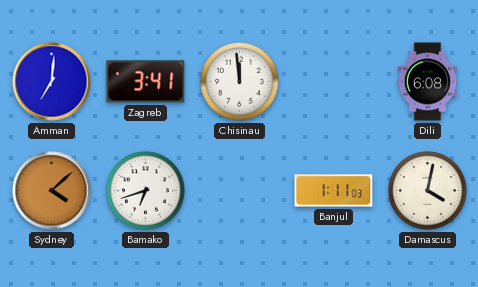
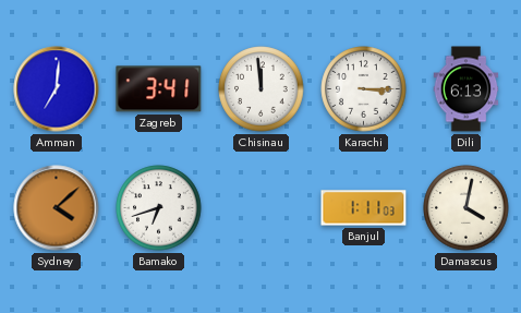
Karachi: none -> 3:15 (364, 89)
Dili: 6:08 -> 6:13 (467, 89)
